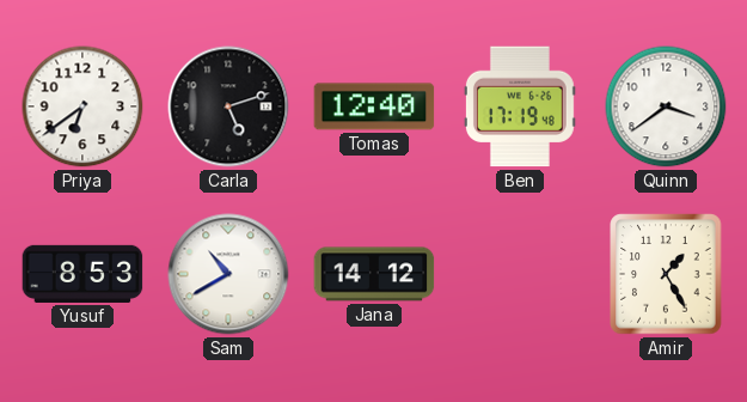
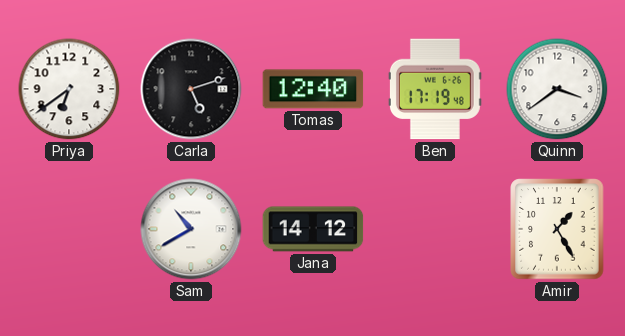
Yusuf: 8:53 -> none (82, 274)
